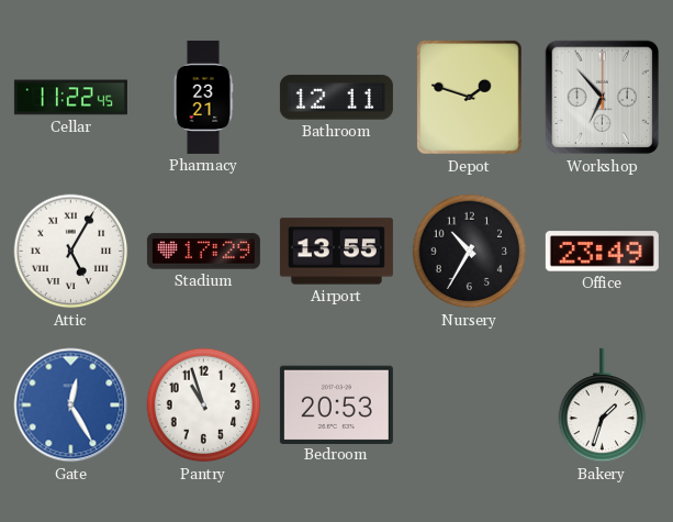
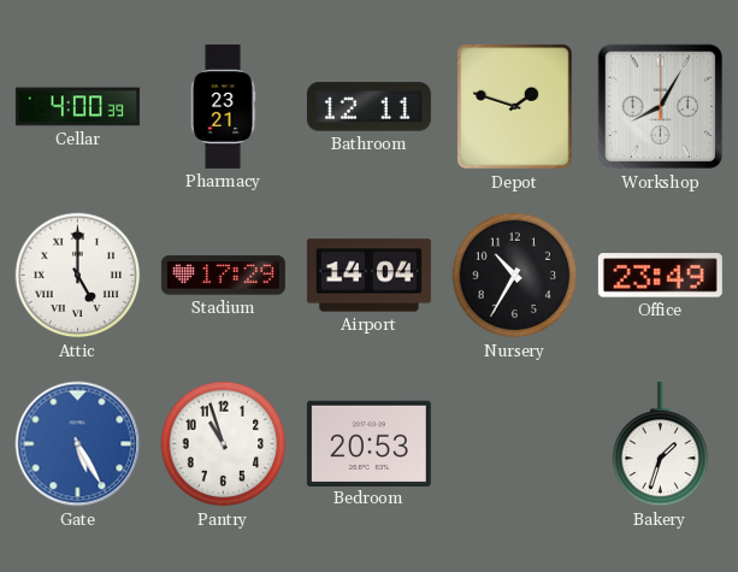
Cellar: 11:22 -> 4:00 (77, 107)
Workshop: 6:53 -> 8:05 (661, 107)
Attic: 5:05 -> 5:00 (78, 276)
Airport: 13:55 -> 14:04 (368, 276)
Gate: 12:25 -> 5:25 (78, 444)
